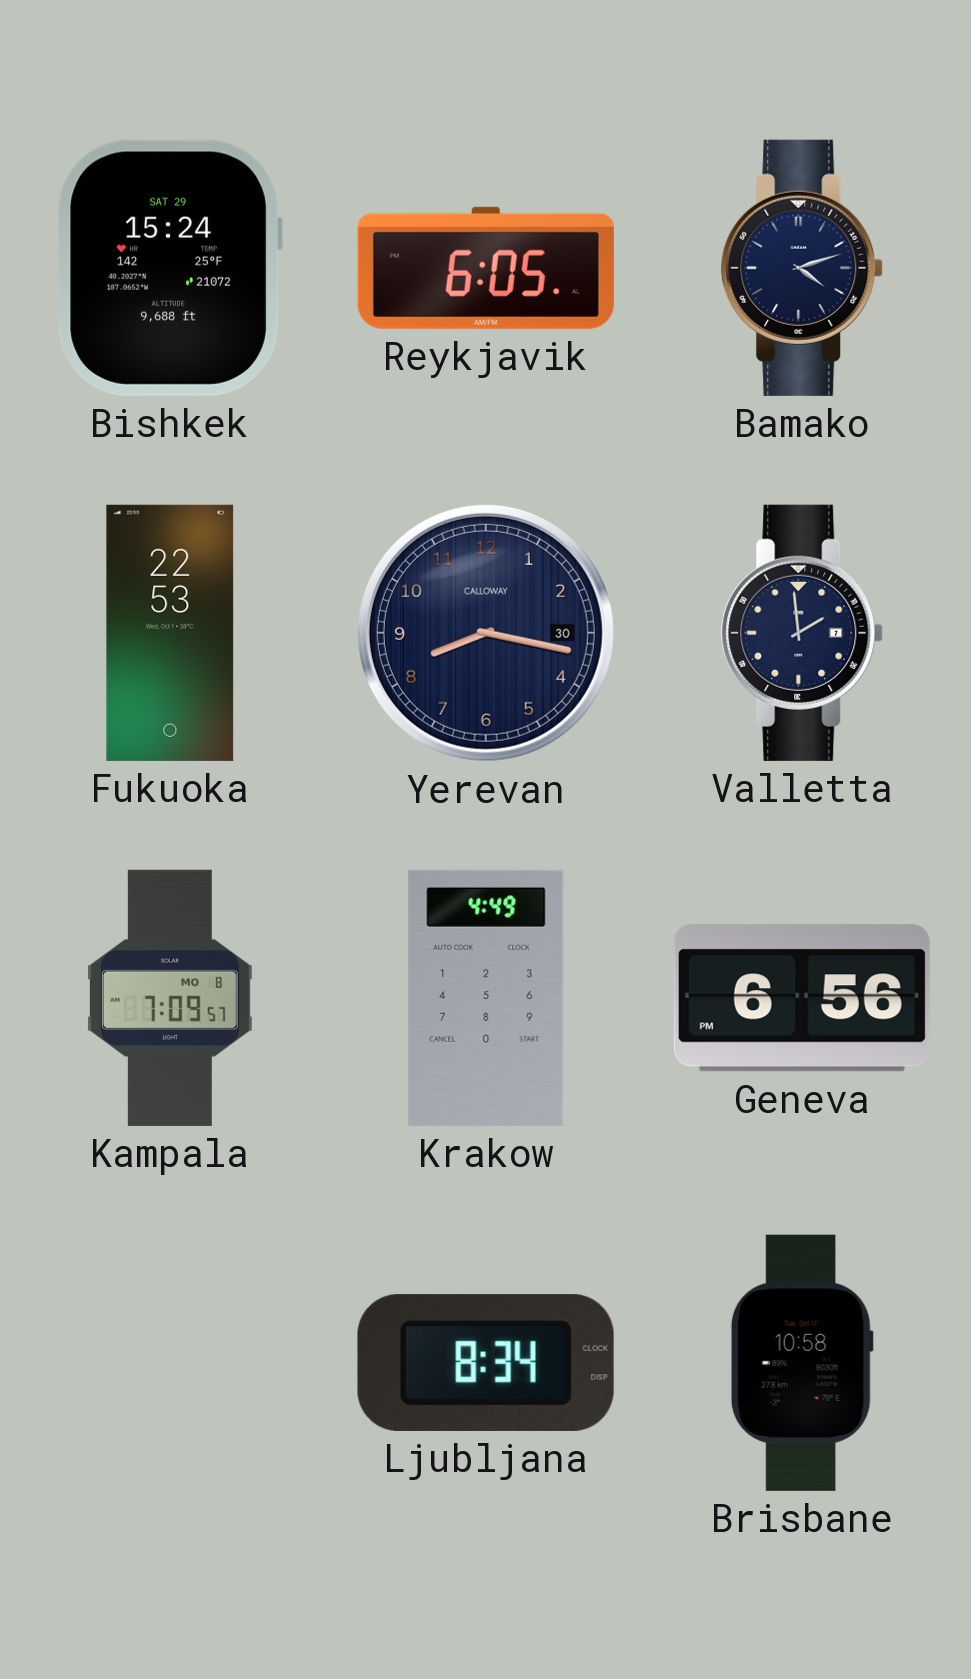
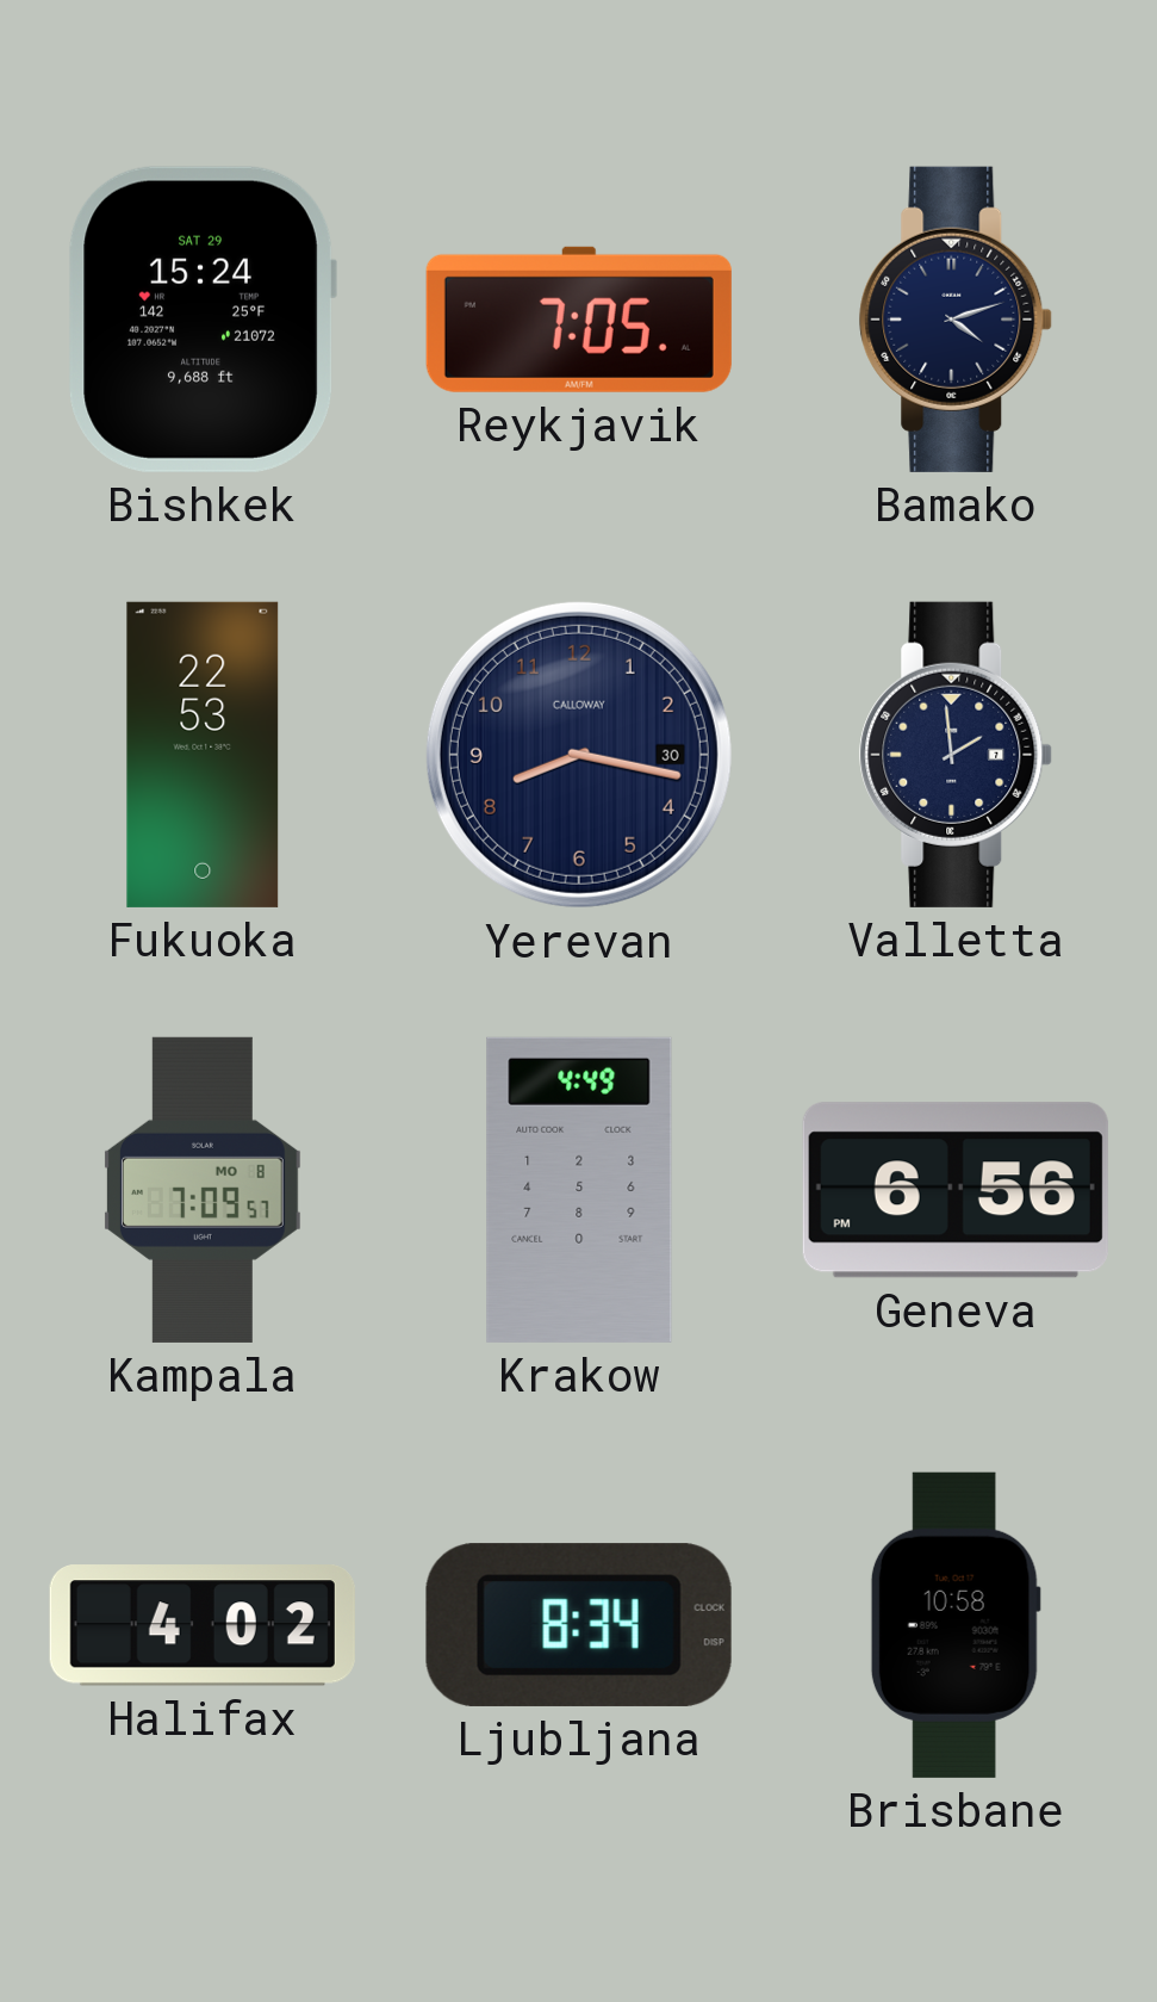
Reykjavik: 6:05 -> 7:05 (579, 320)
Halifax: none -> 4:02 (203, 1625)
